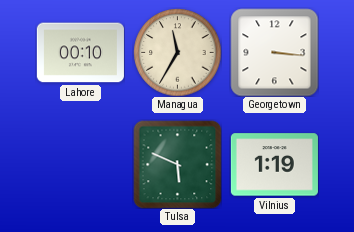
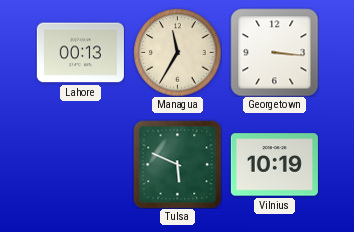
Lahore: 00:10 -> 00:13 (80, 53)
Vilnius: 1:19 -> 10:19 (274, 165)
